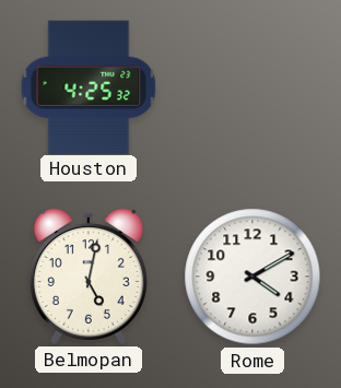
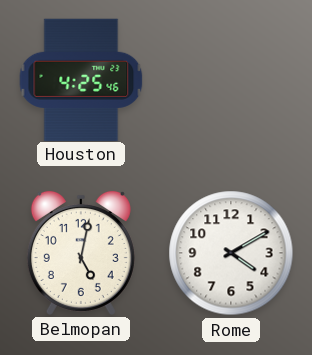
Houston: 4:25:32 -> 4:25:46 (81, 79)
